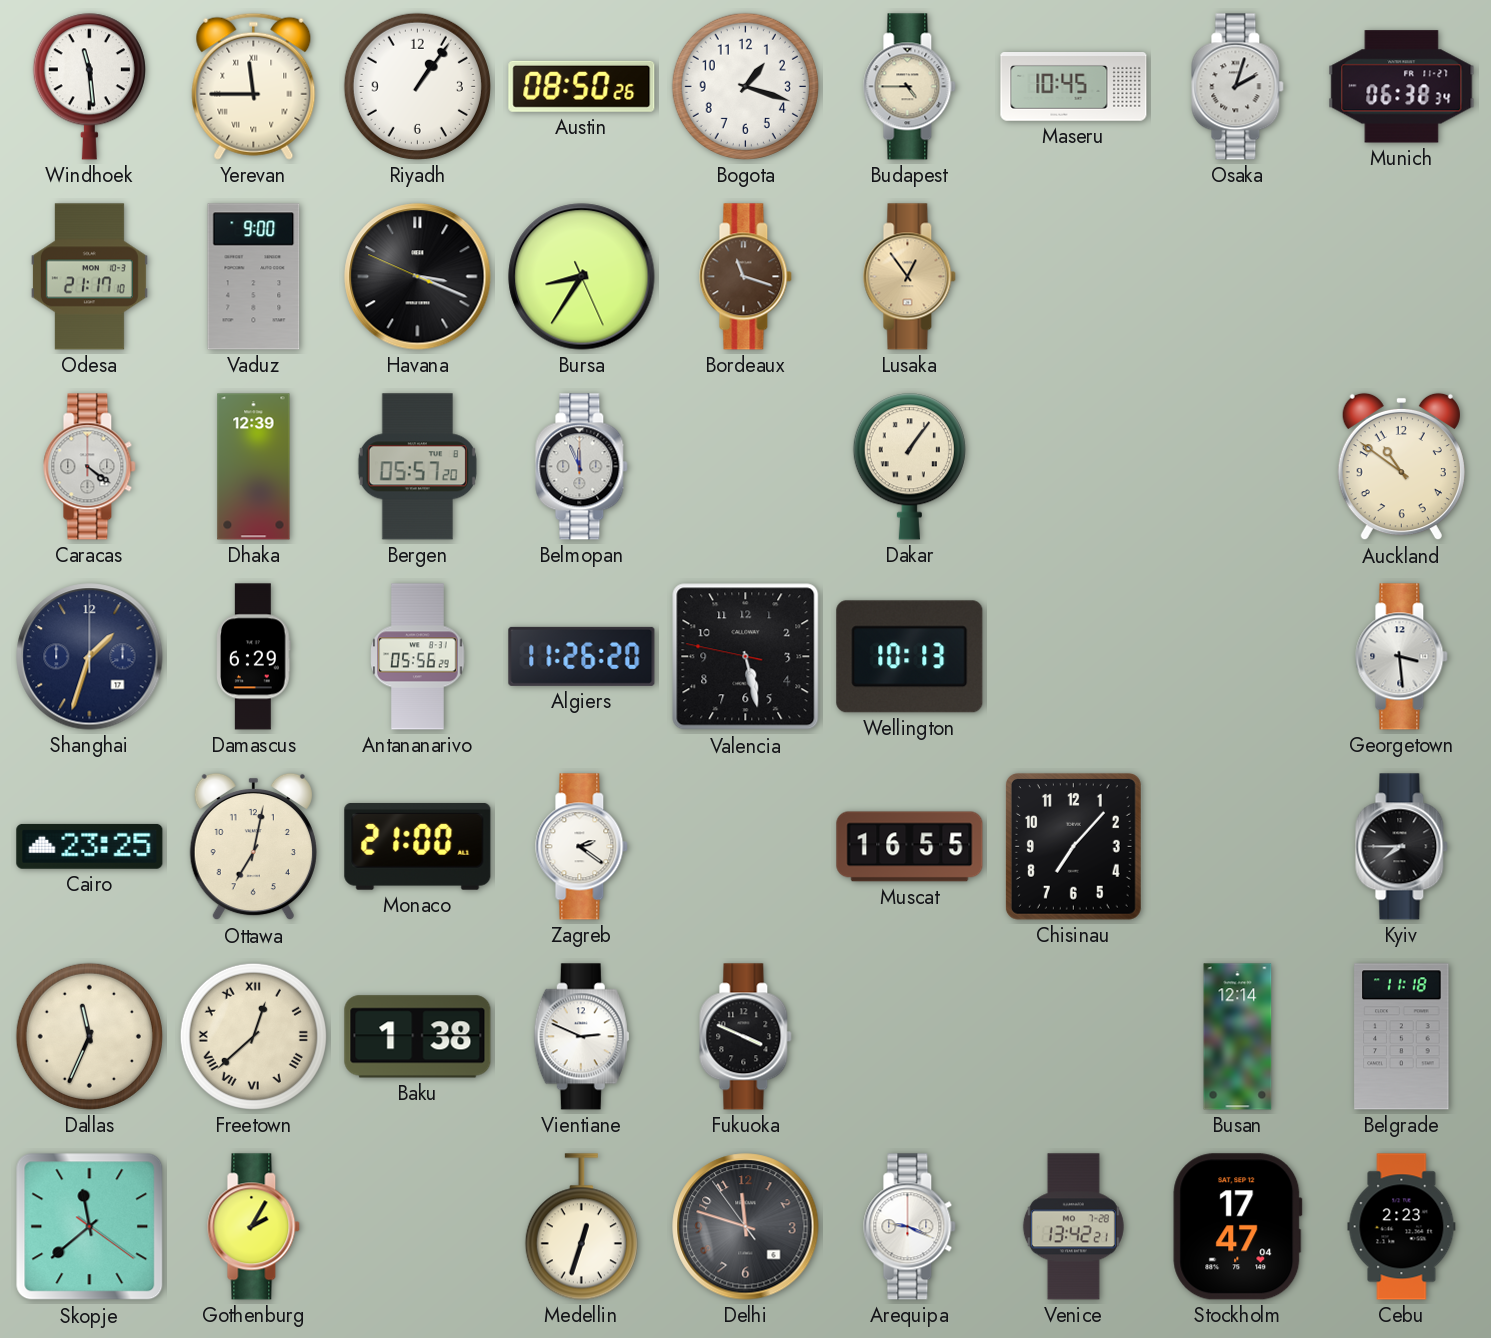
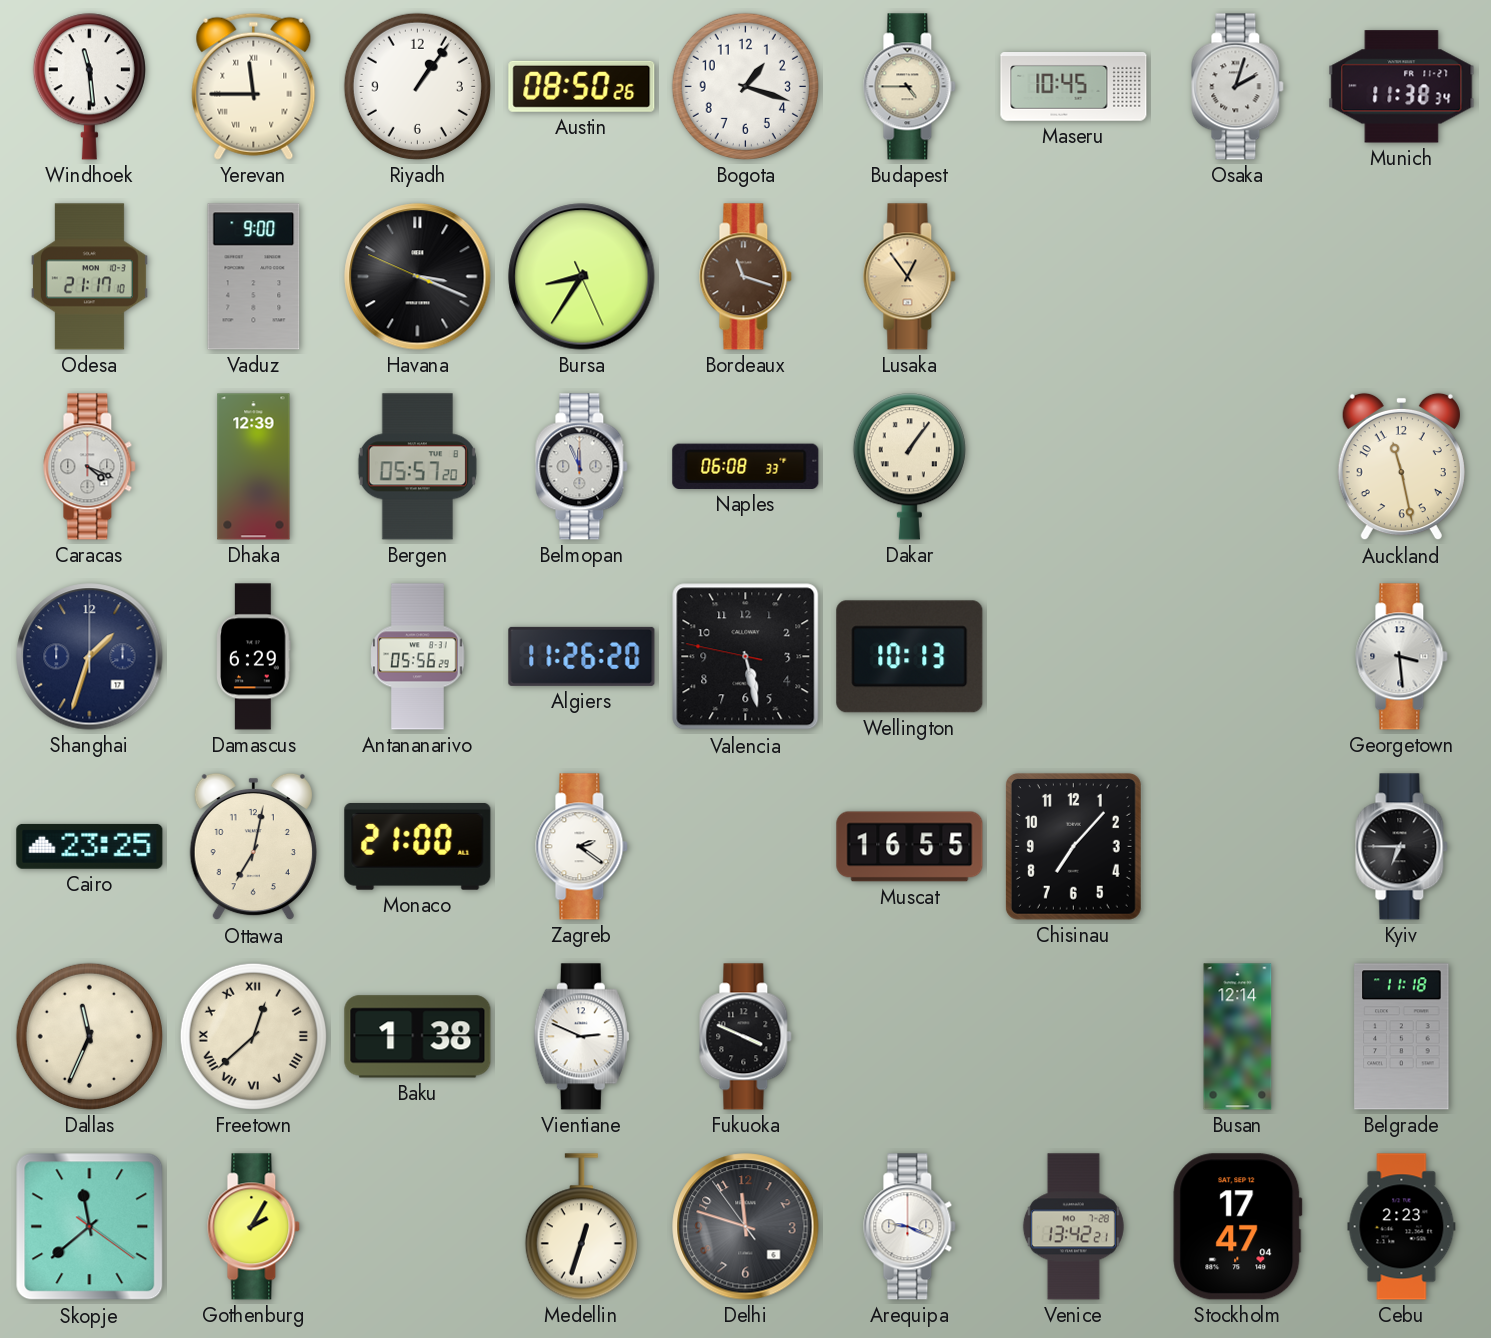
Munich: 06:38 -> 11:38 (1402, 87)
Caracas: 4:21 -> 4:19 (90, 467)
Naples: none -> 06:08 (746, 466)
Auckland: 10:51 -> 11:28 (1401, 467)
Kyiv: 7:45 -> 6:45 (1402, 847)
